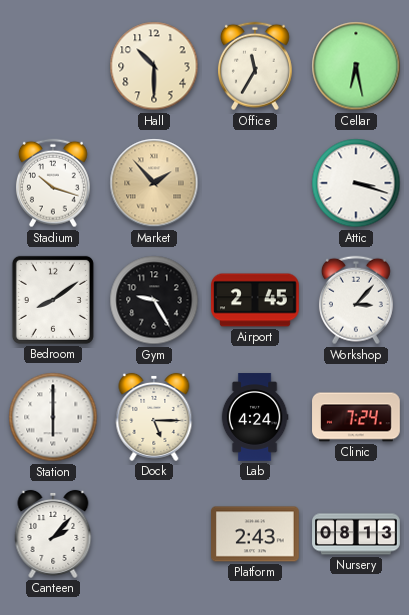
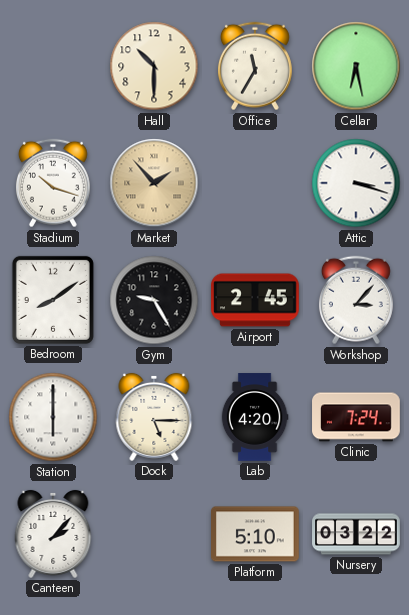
Lab: 4:24 -> 4:20 (255, 417)
Platform: 2:43 -> 5:10 (256, 534)
Nursery: 08:13 -> 03:22 (356, 534)
